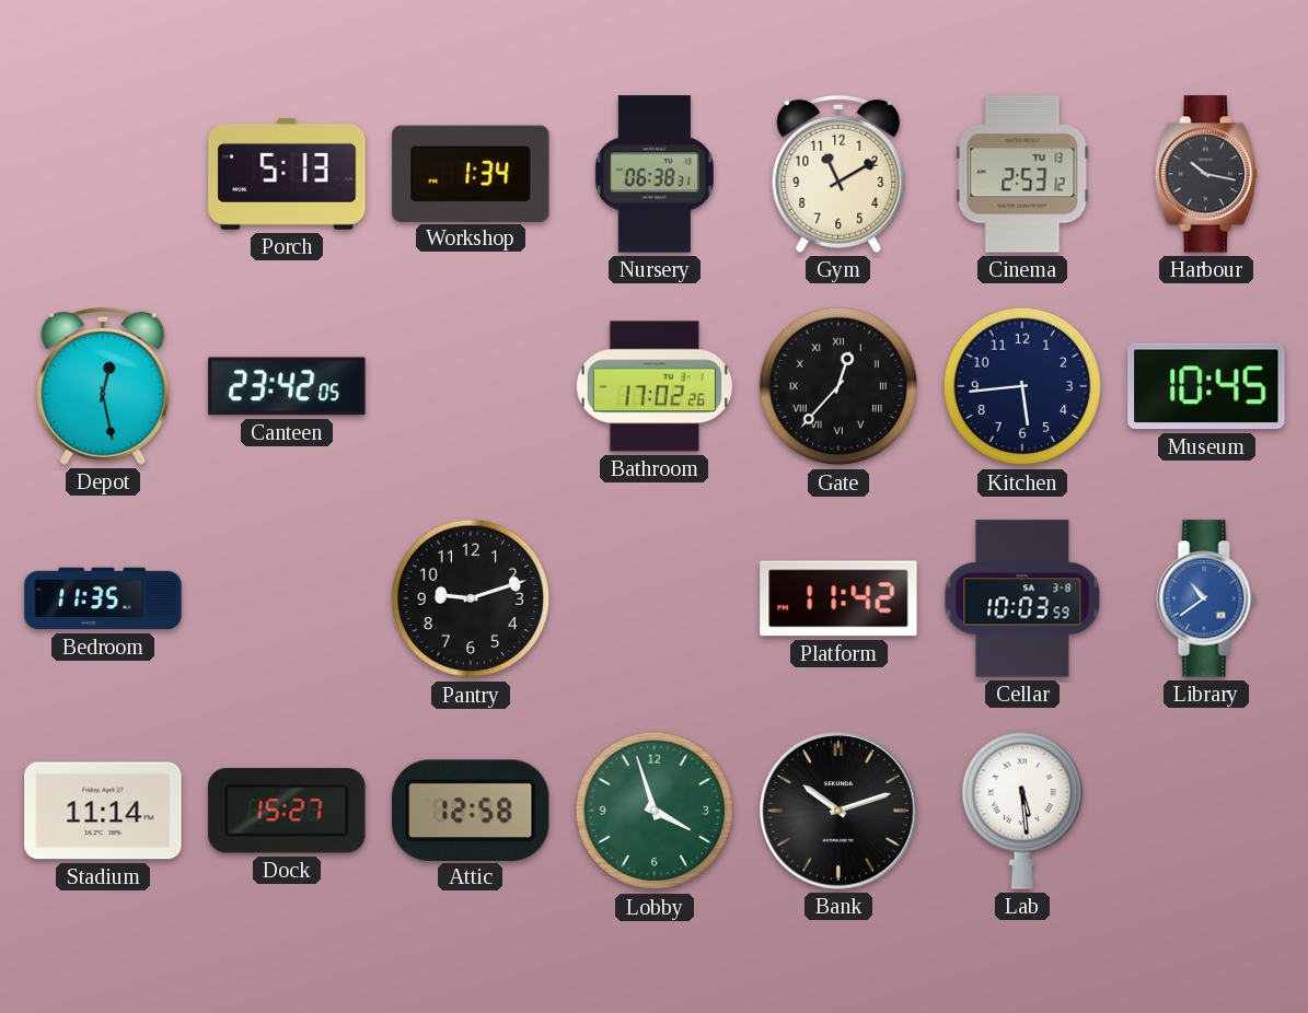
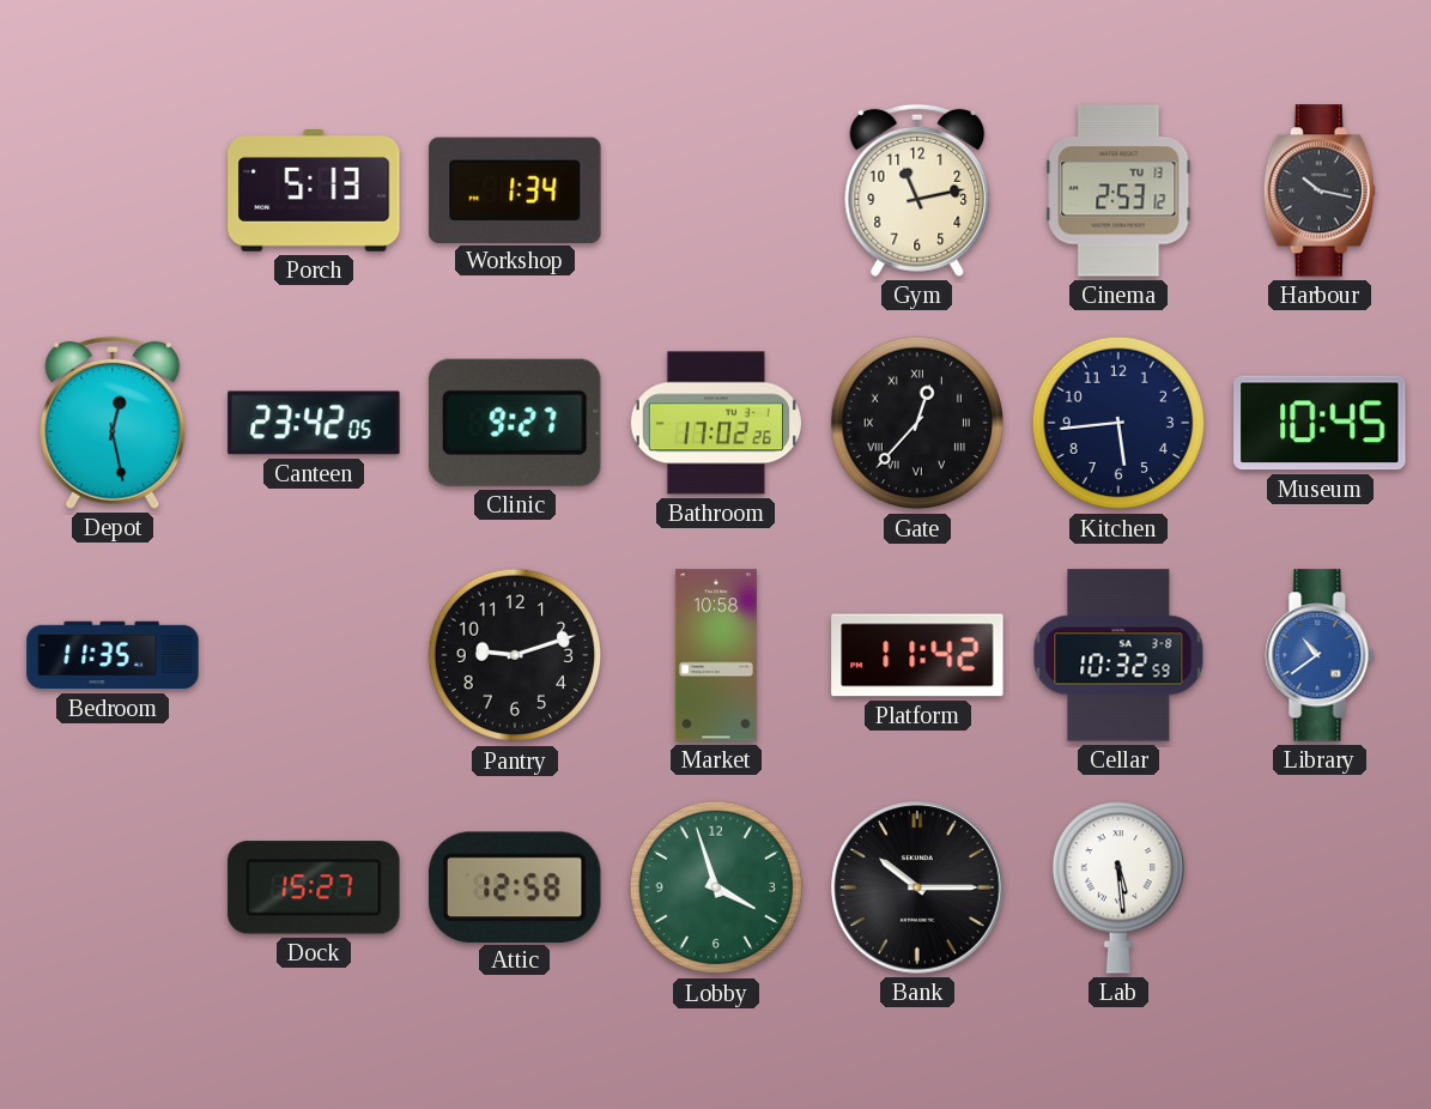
Nursery: 06:38 -> none (655, 174)
Gym: 11:10 -> 11:13 (917, 190)
Clinic: none -> 9:27 (515, 423)
Market: none -> 10:58 (716, 655)
Cellar: 10:03 -> 10:32 (1118, 655)
Stadium: 11:14 -> none (103, 811)
Bank: 10:12 -> 10:15 (917, 887)
